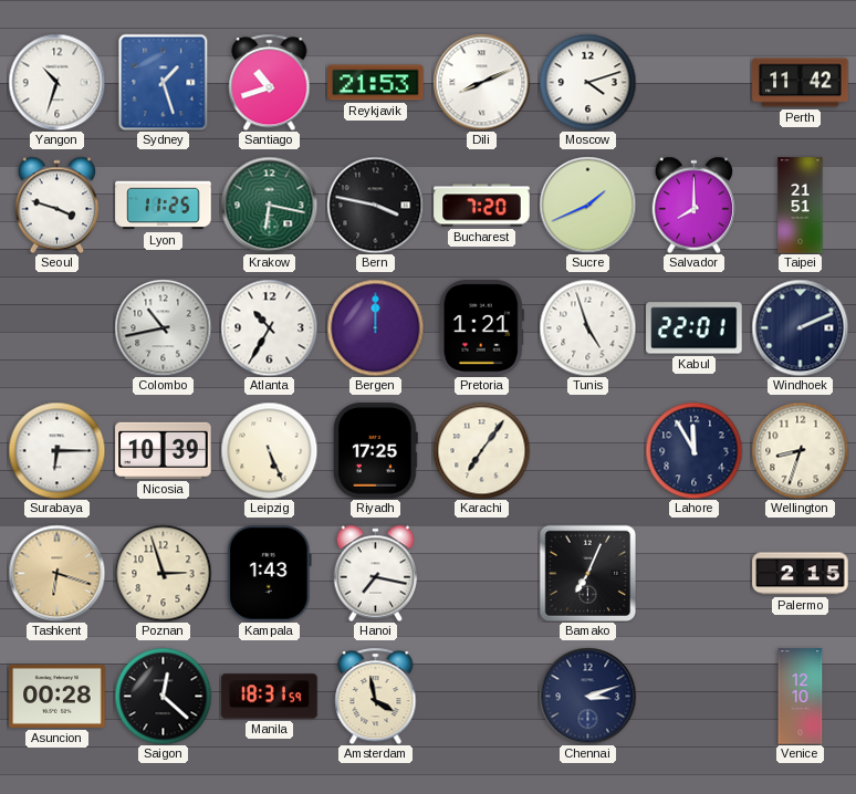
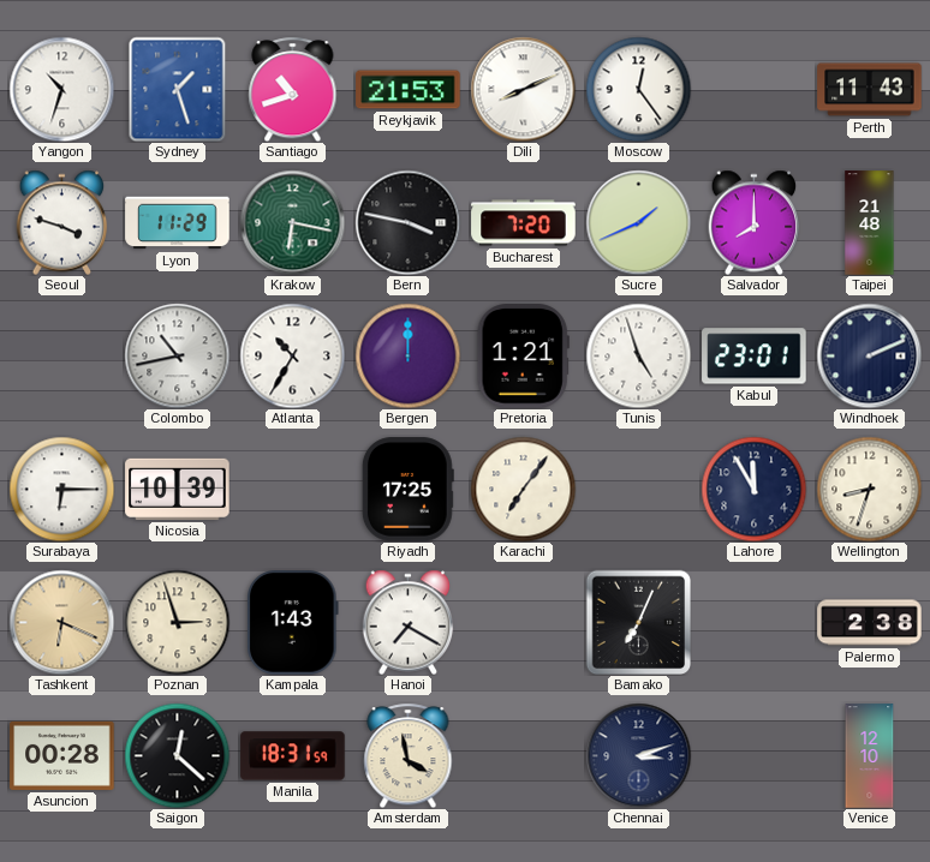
Moscow: 4:12 -> 12:24 (638, 89)
Perth: 11:42 -> 11:43 (870, 90)
Lyon: 11:25 -> 11:29 (178, 223)
Taipei: 21:51 -> 21:48 (870, 223)
Kabul: 22:01 -> 23:01 (755, 357)
Leipzig: 5:26 -> none (269, 450)
Tashkent: 6:18 -> 6:19 (61, 622)
Hanoi: 7:17 -> 7:20 (409, 622)
Palermo: 2:15 -> 2:38 (870, 623)
